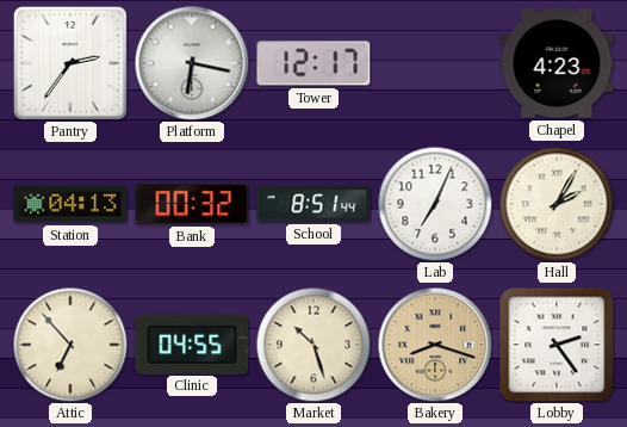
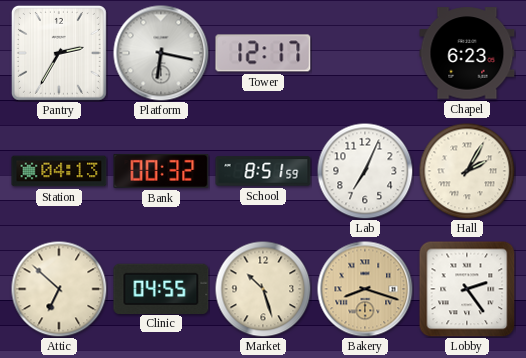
Pantry: 2:36 -> 2:35 (59, 53)
Chapel: 4:23 -> 6:23 (467, 53)
School: 8:51:44 -> 8:51:59 (263, 171)
Attic: 6:53 -> 6:52 (59, 289)
